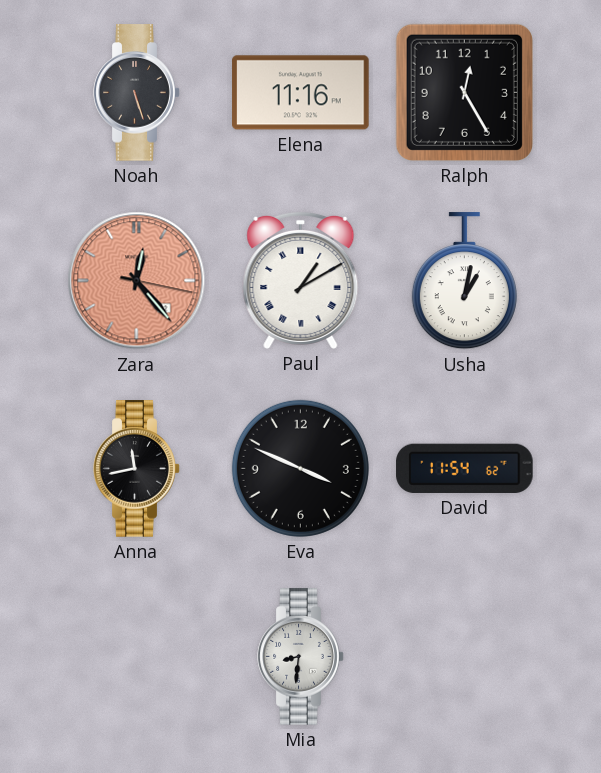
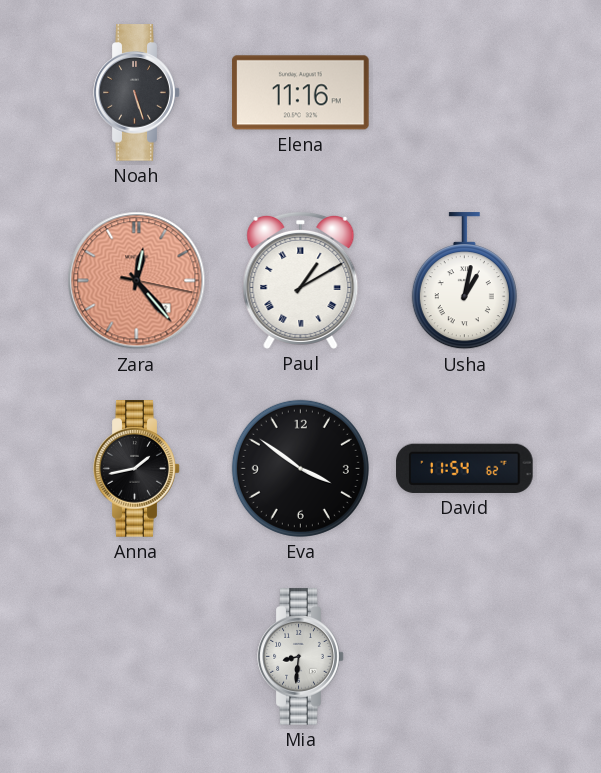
Ralph: 12:25 -> none (464, 92)
Anna: 11:43 -> 1:43 (137, 469)
Eva: 3:49 -> 3:51 (300, 468)
